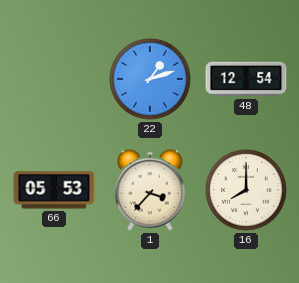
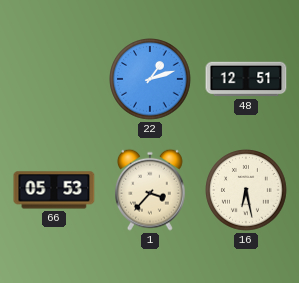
48: 12:54 -> 12:51 (246, 79)
16: 8:00 -> 6:28 (246, 190)
